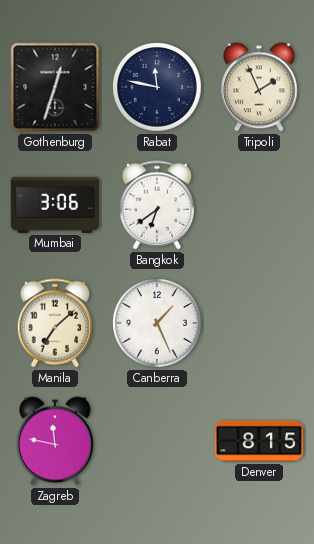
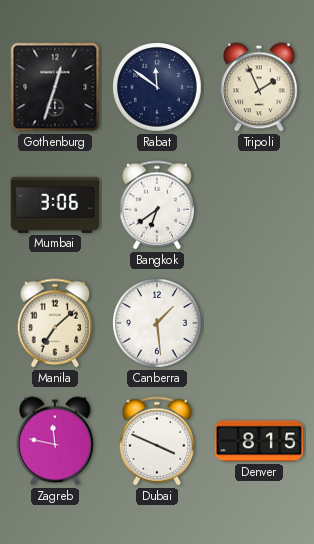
Rabat: 11:47 -> 11:51 (157, 87)
Canberra: 1:26 -> 1:29 (157, 323)
Dubai: none -> 3:49 (157, 441)
